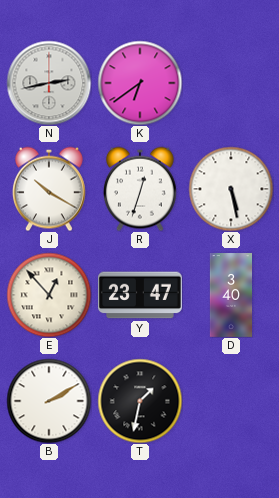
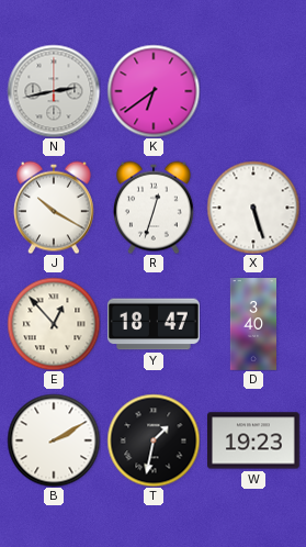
X: 5:28 -> 5:27 (253, 208)
Y: 23:47 -> 18:47 (155, 324)
W: none -> 19:23 (254, 440)
